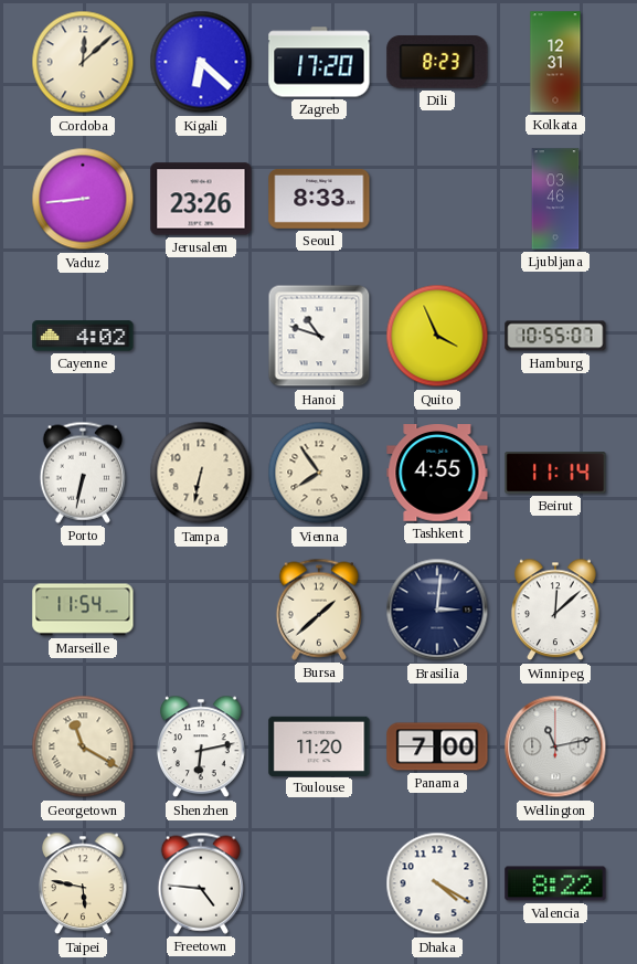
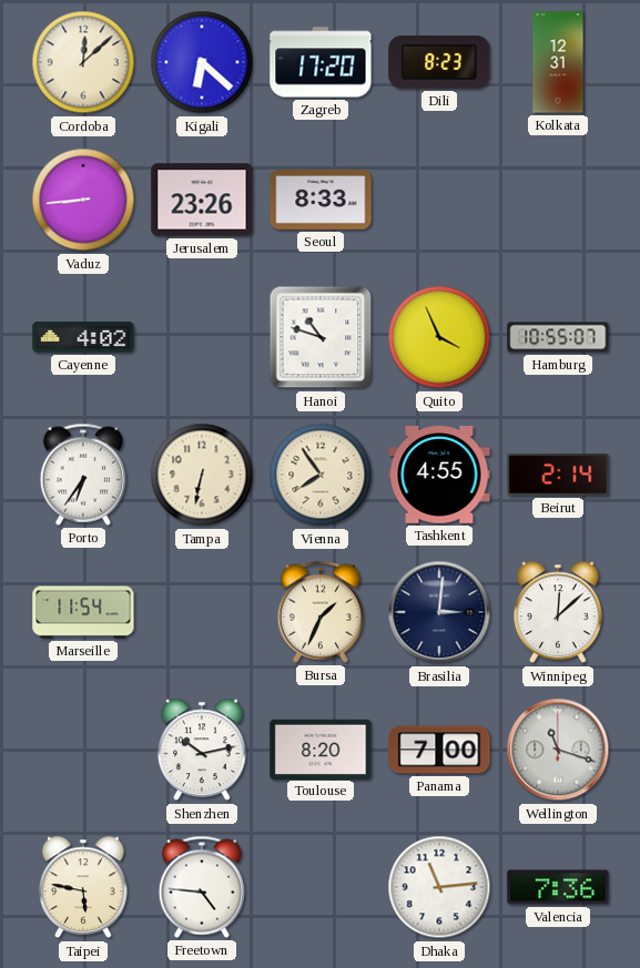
Ljubljana: 03:46 -> none (555, 199)
Porto: 6:32 -> 6:36 (82, 475)
Beirut: 11:14 -> 2:14 (558, 475)
Bursa: 1:38 -> 1:34 (319, 612)
Georgetown: 11:20 -> none (83, 746)
Shenzhen: 6:13 -> 10:13 (203, 750)
Toulouse: 11:20 -> 8:20 (321, 748)
Wellington: 11:13 -> 11:18 (558, 750)
Dhaka: 4:20 -> 11:14 (439, 887)
Valencia: 8:22 -> 7:36 (558, 887)
